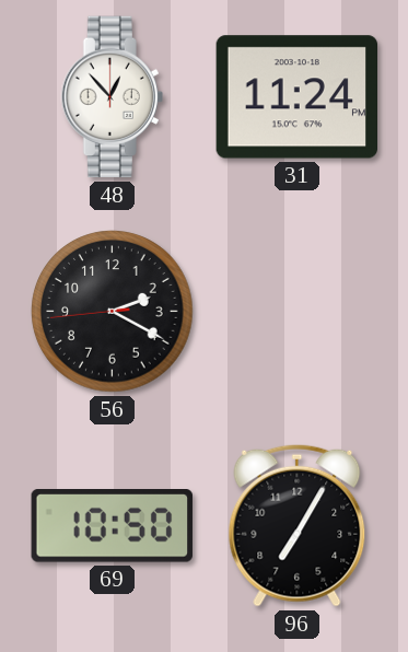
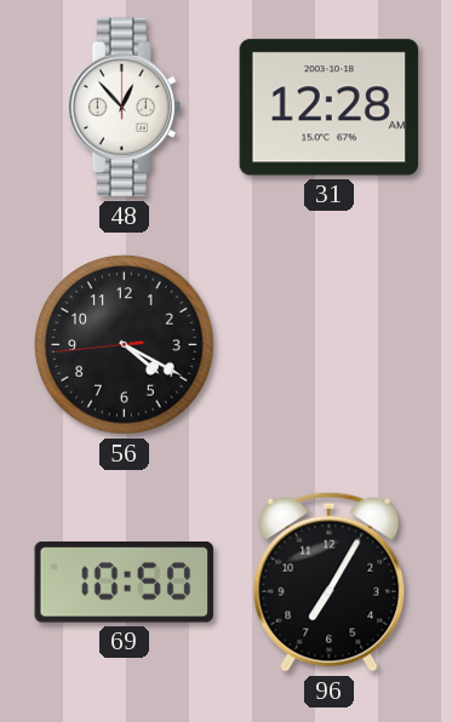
31: 11:24 -> 12:28 (328, 108)
56: 2:19 -> 4:19 (125, 345)
